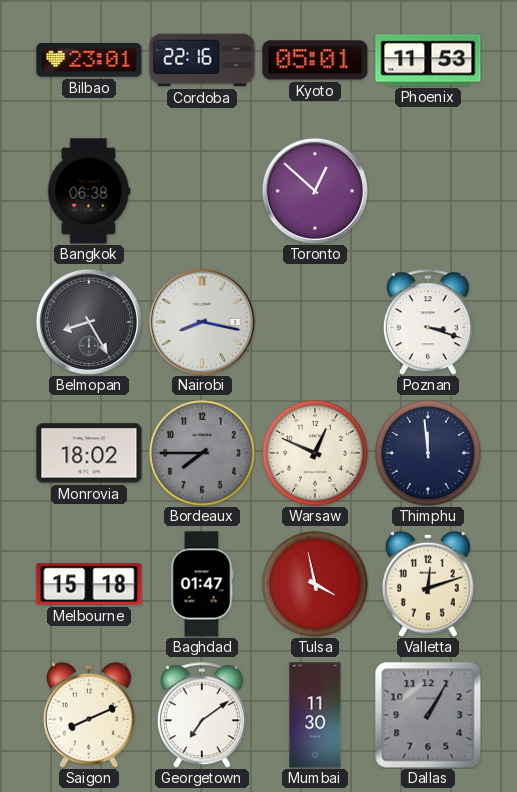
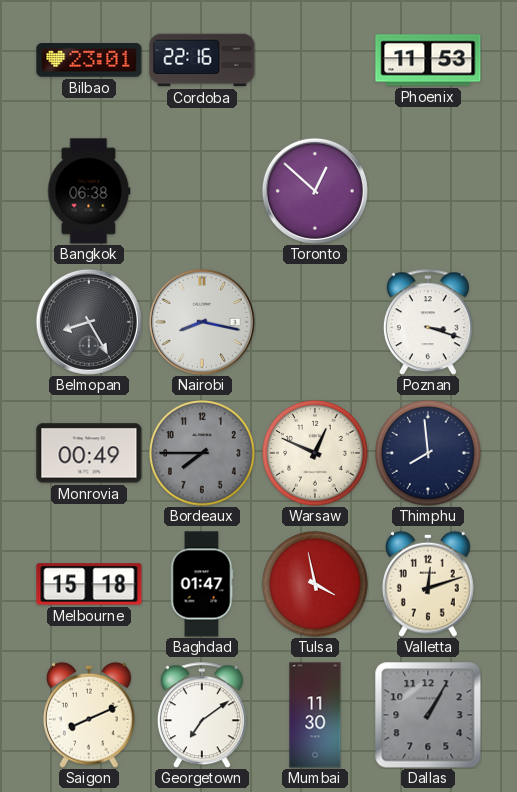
Kyoto: 05:01 -> none (315, 60)
Monrovia: 18:02 -> 00:49 (89, 453)
Thimphu: 11:59 -> 7:59 (428, 453)
